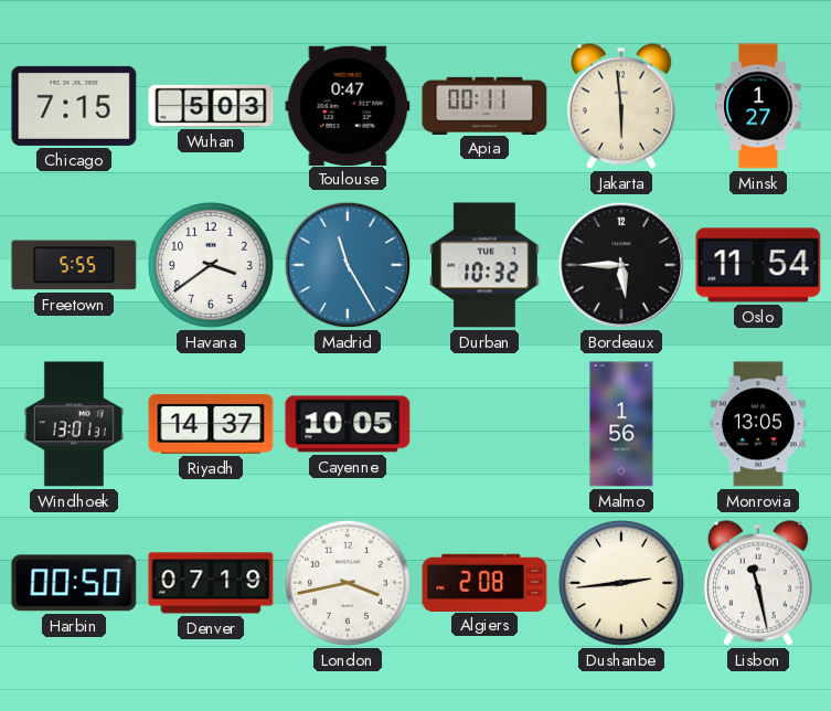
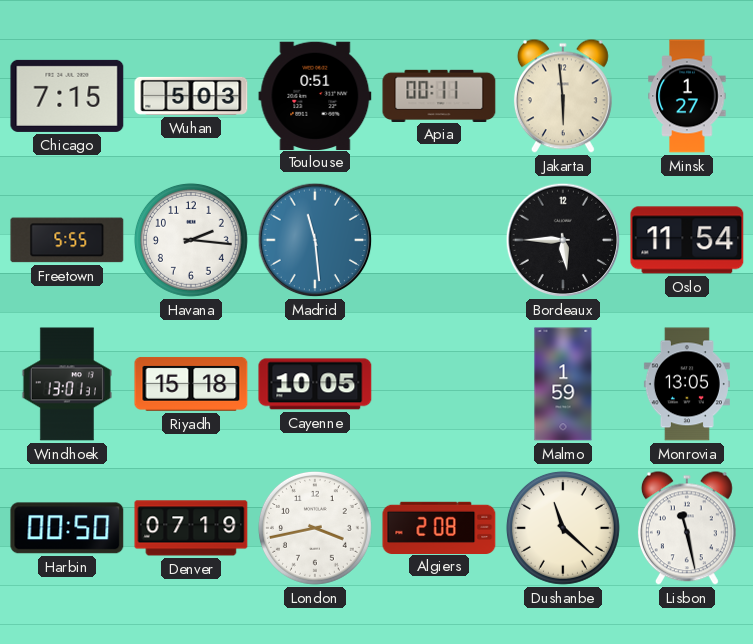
Toulouse: 0:47 -> 0:51 (315, 95)
Havana: 3:39 -> 2:16 (191, 240)
Madrid: 11:25 -> 11:29 (315, 240)
Durban: 10:32 -> none (484, 265)
Riyadh: 14:37 -> 15:18 (191, 384)
Malmo: 1:56 -> 1:59 (563, 384)
Dushanbe: 2:44 -> 11:22 (563, 528)
